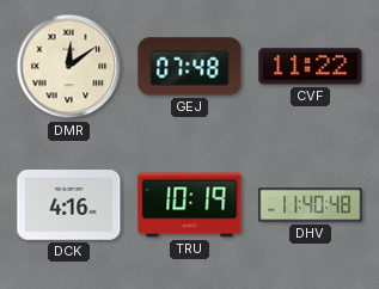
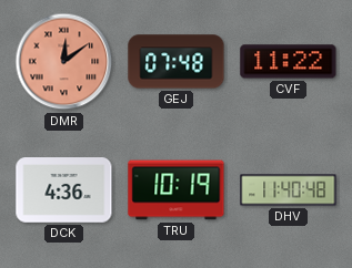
DMR dial: cream -> salmon (64, 62)
DCK: 4:16 -> 4:36 (64, 190)
